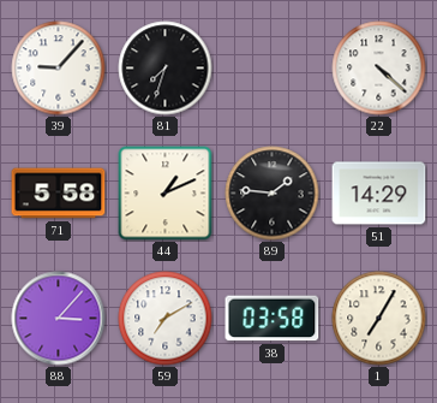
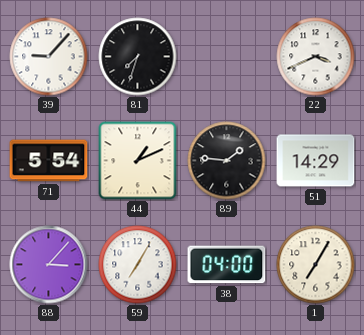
22: 4:22 -> 3:41 (316, 57)
71: 5:58 -> 5:54 (49, 161)
59: 7:10 -> 7:05 (138, 265)
38: 03:58 -> 04:00 (227, 265)
